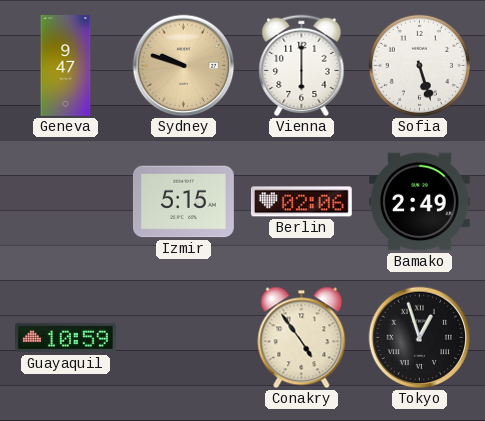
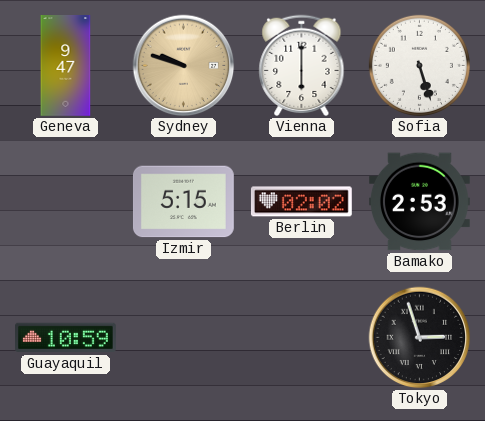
Berlin: 02:06 -> 02:02 (301, 202)
Bamako: 2:49 -> 2:53 (420, 202)
Conakry: 4:54 -> none (302, 338)
Tokyo: 12:57 -> 2:57 (420, 338)
